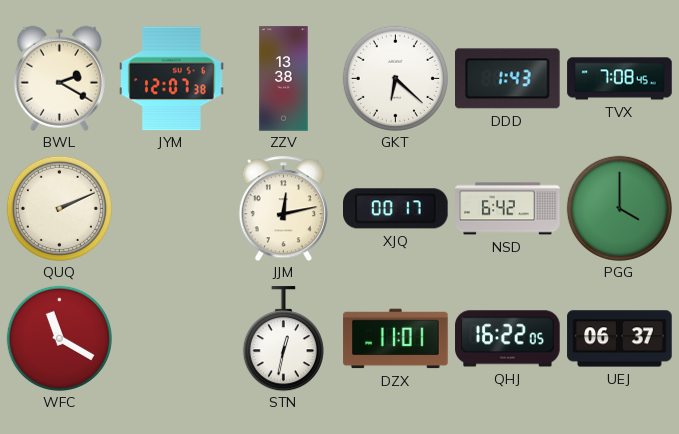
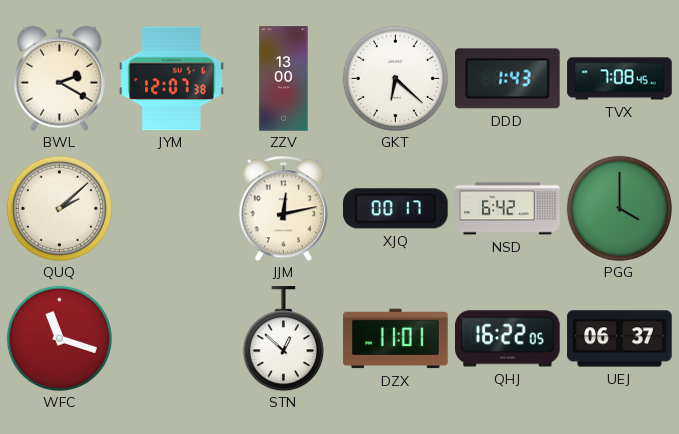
ZZV: 13:38 -> 13:00 (284, 79)
QUQ: 2:11 -> 2:08 (59, 208)
WFC: 11:20 -> 11:18 (59, 338)
STN: 12:32 -> 12:52 (283, 339)
